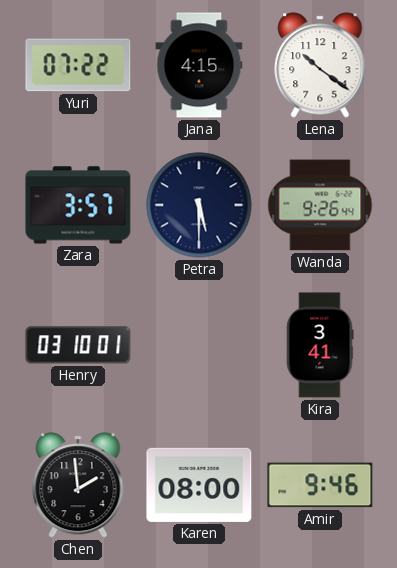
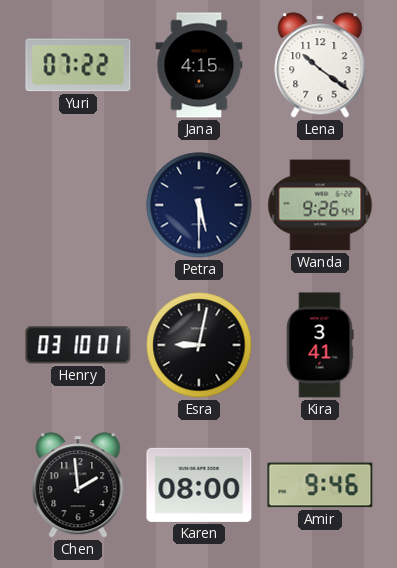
Zara: 3:57 -> none (78, 205)
Esra: none -> 9:02 (199, 345)
